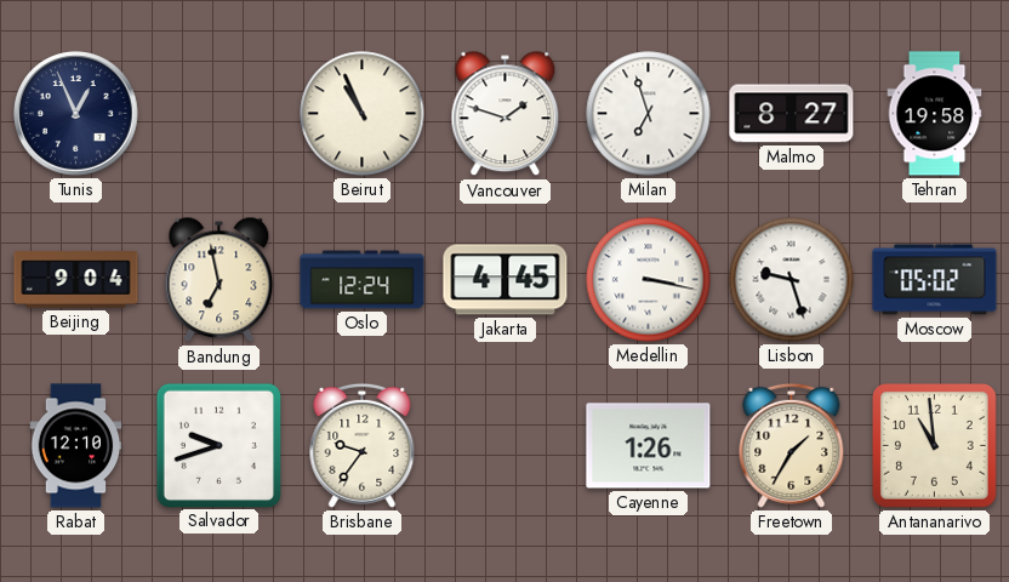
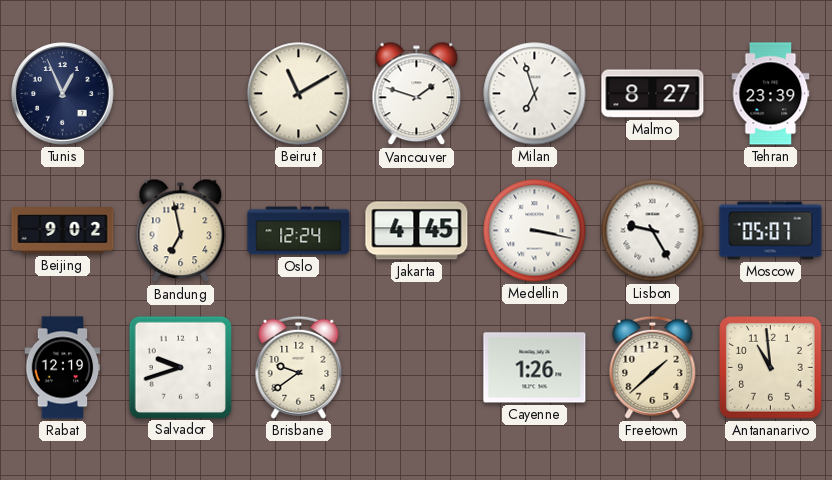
Beirut: 10:56 -> 11:10 (299, 94)
Tehran: 19:58 -> 23:39 (771, 94)
Beijing: 9:04 -> 9:02 (63, 231)
Lisbon: 9:27 -> 9:25 (653, 231)
Moscow: 05:02 -> 05:07 (771, 231)
Rabat: 12:10 -> 12:19 (63, 368)
Brisbane: 9:36 -> 9:39 (299, 367)
Freetown: 1:35 -> 1:38 (653, 367)
